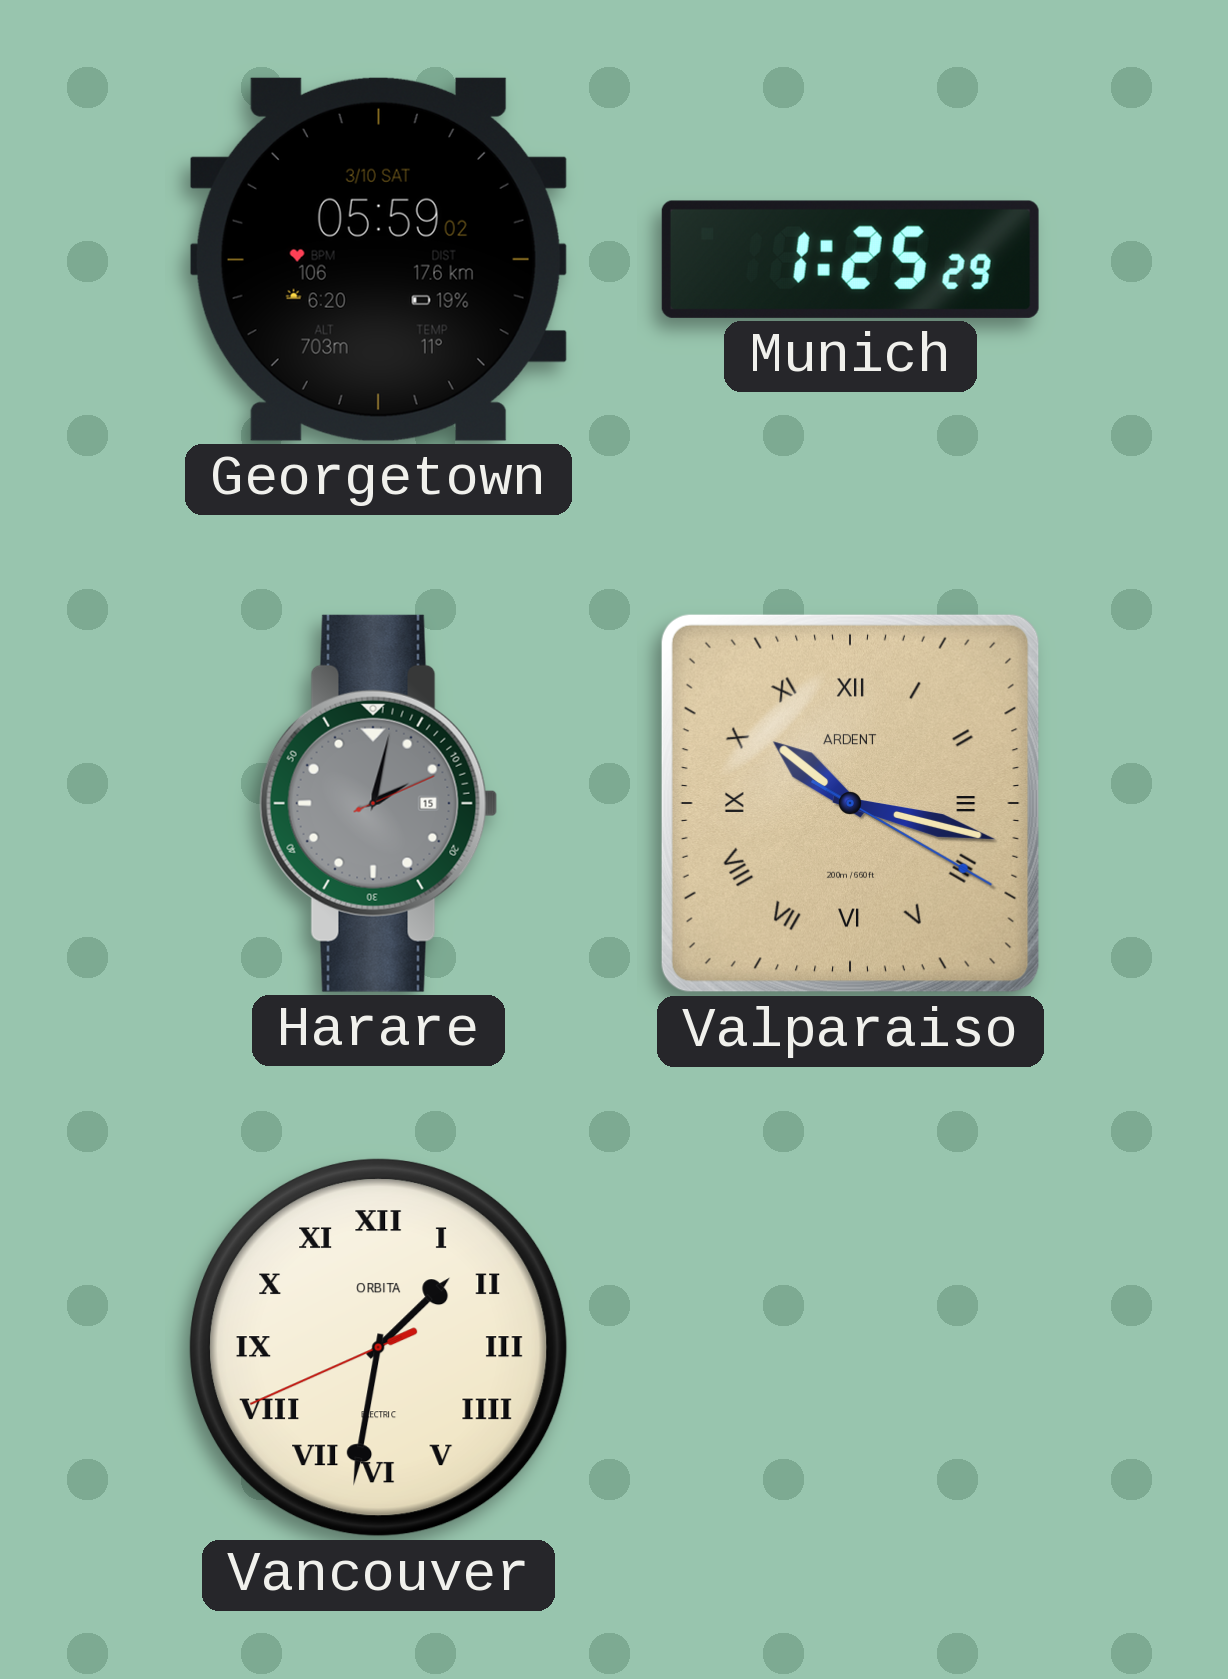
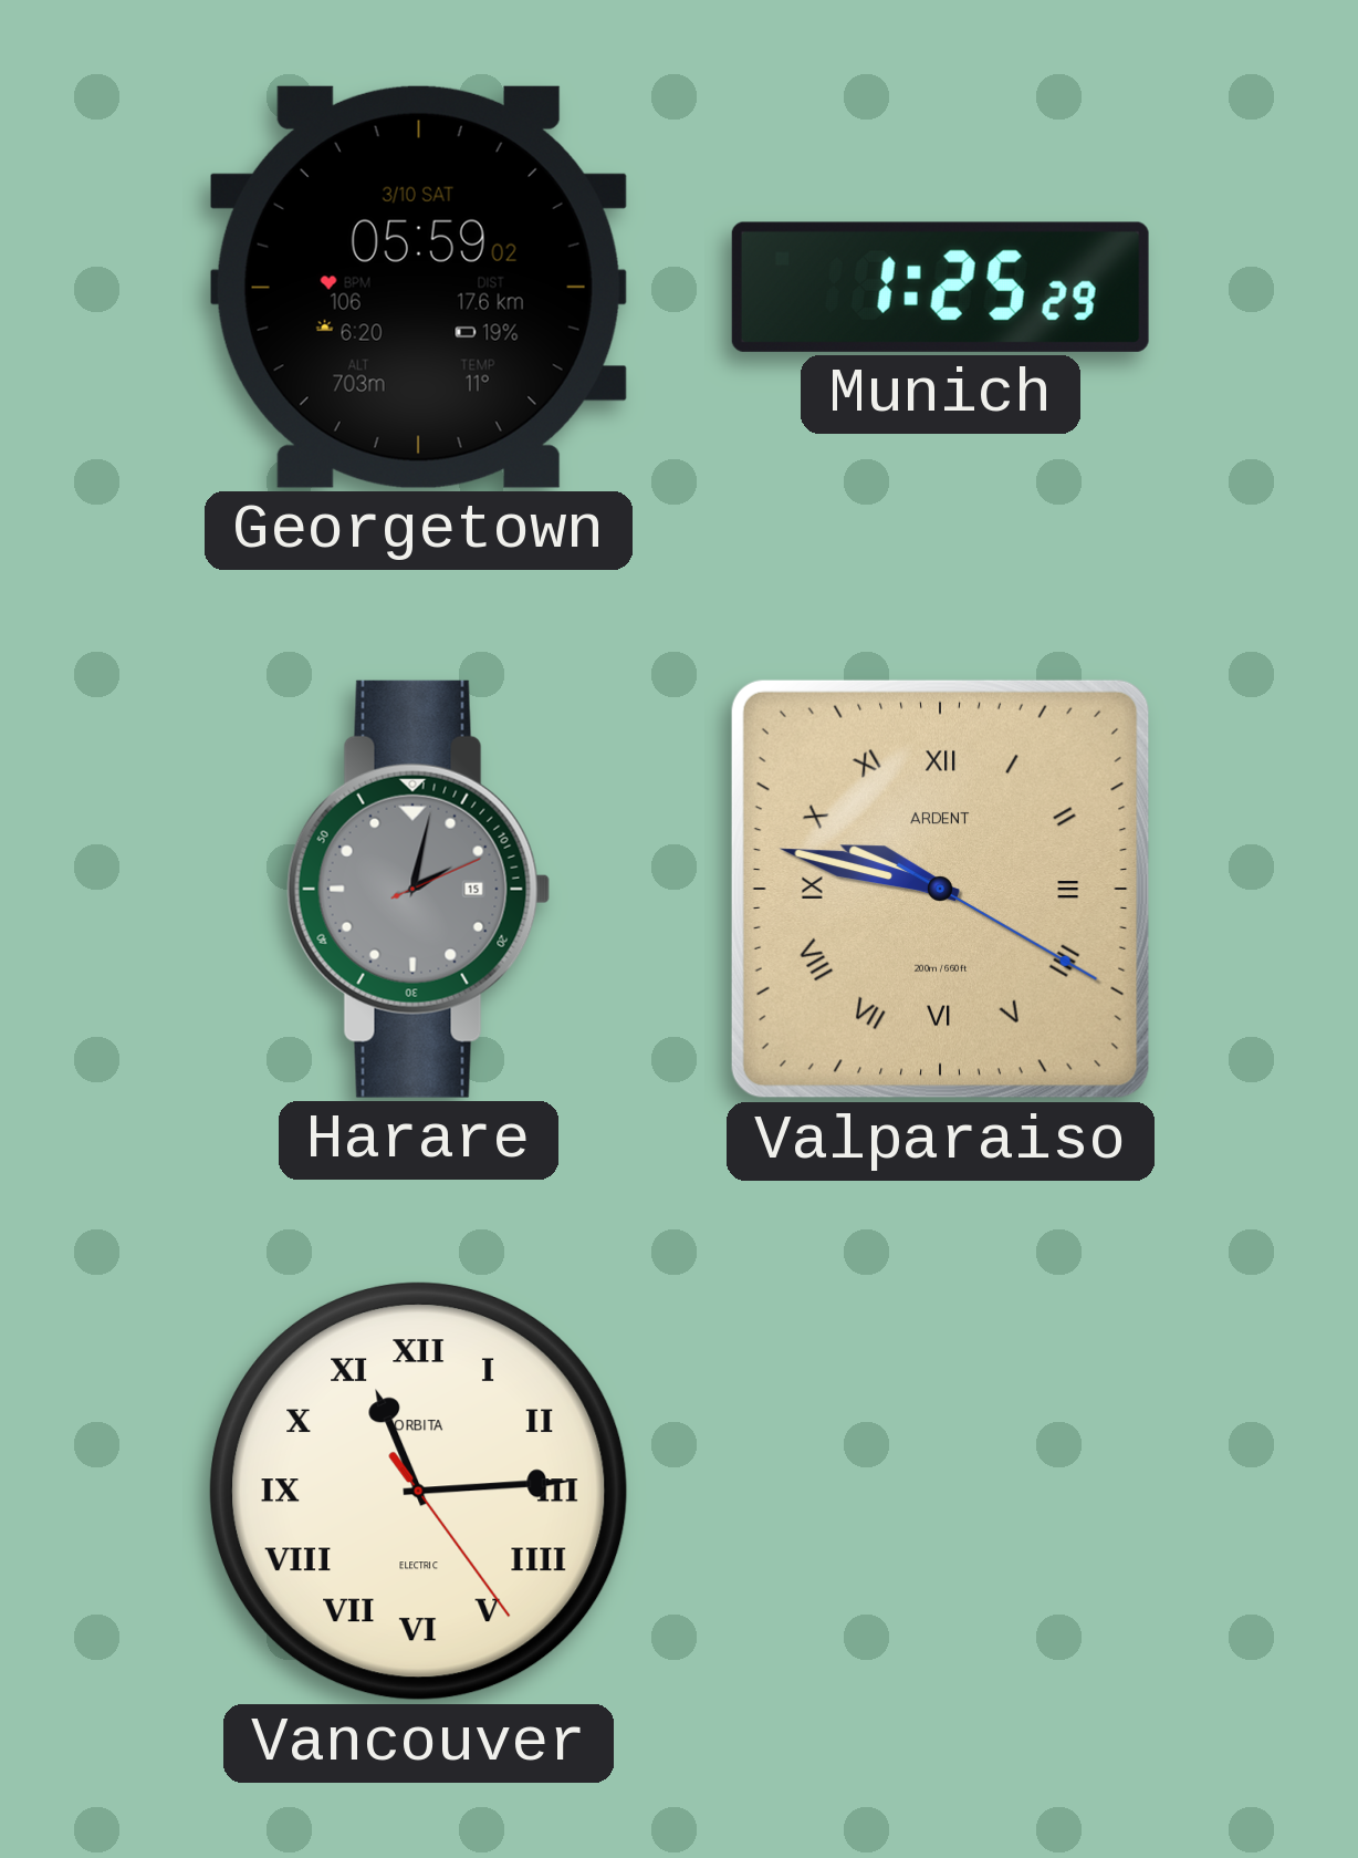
Valparaiso: 10:17 -> 9:47 (940, 889)
Vancouver: 1:31 -> 11:14 (418, 1491)
